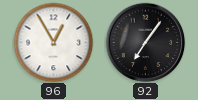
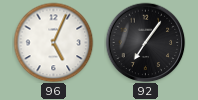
96: 12:55 -> 5:04 (53, 42)
